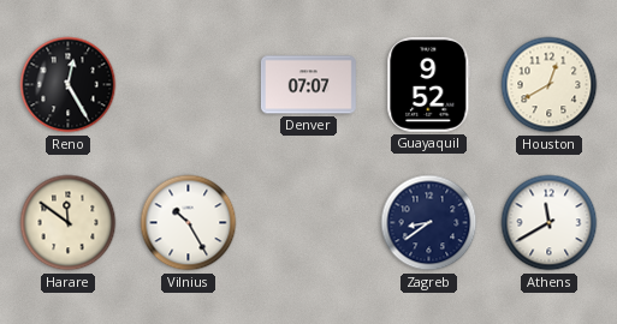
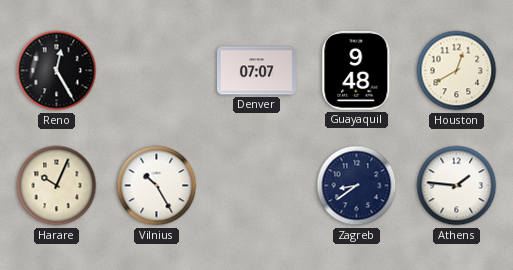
Guayaquil: 9:52 -> 9:48 (357, 70)
Harare: 11:51 -> 10:04 (57, 186)
Athens: 11:40 -> 1:46 (457, 186)
